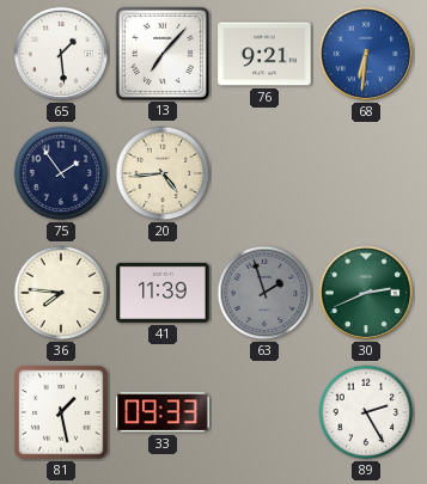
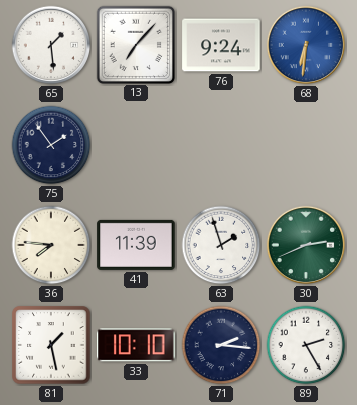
76: 9:21 -> 9:24 (221, 45)
20: 4:44 -> none (163, 173)
63 dial: grey -> white (221, 245)
33: 09:33 -> 10:10 (136, 345)
71: none -> 2:16 (221, 345)
